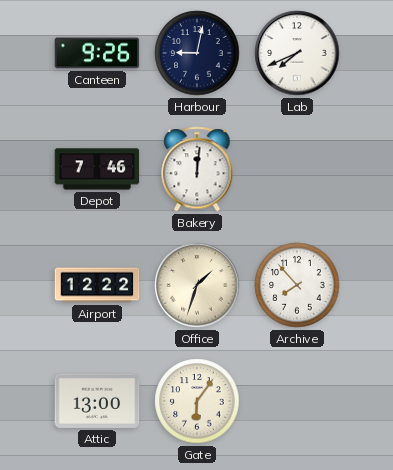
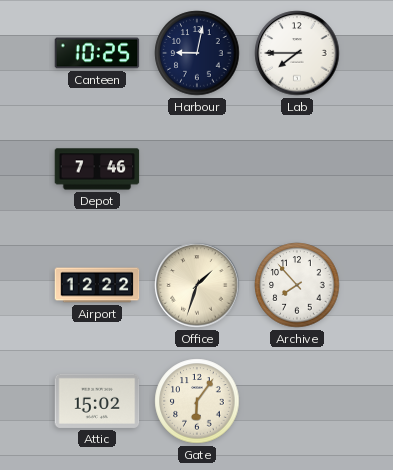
Canteen: 9:26 -> 10:25 (97, 53)
Lab: 7:41 -> 7:45 (297, 53)
Bakery: 12:01 -> none (197, 169)
Attic: 13:00 -> 15:02 (97, 401)
